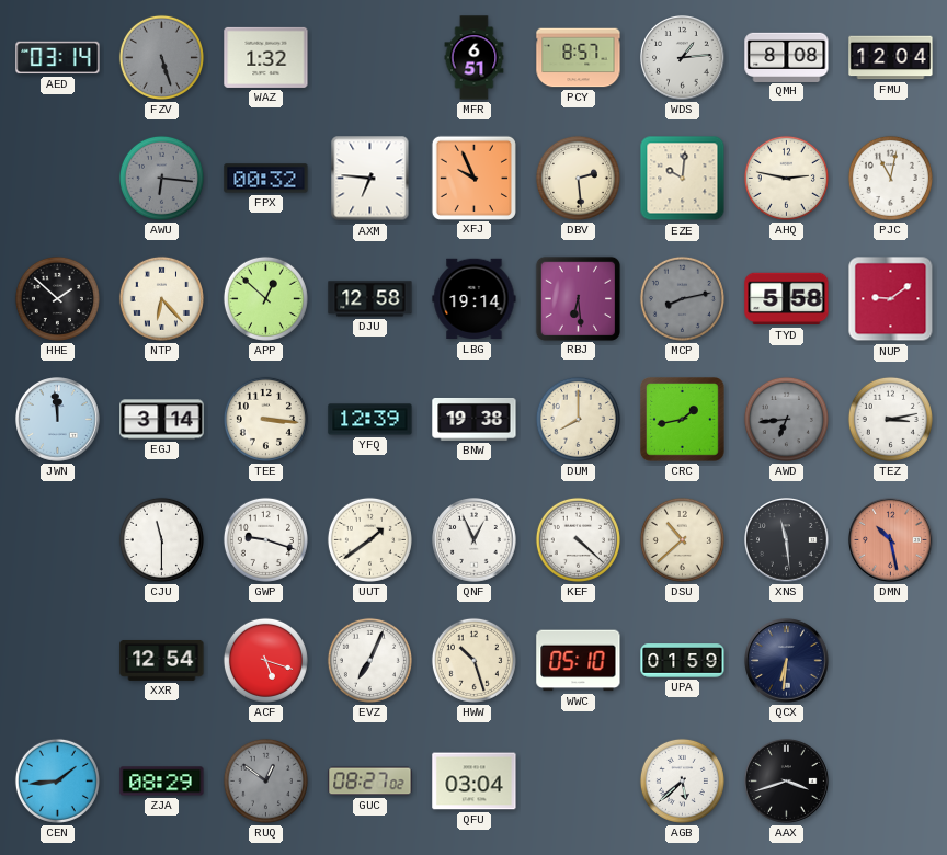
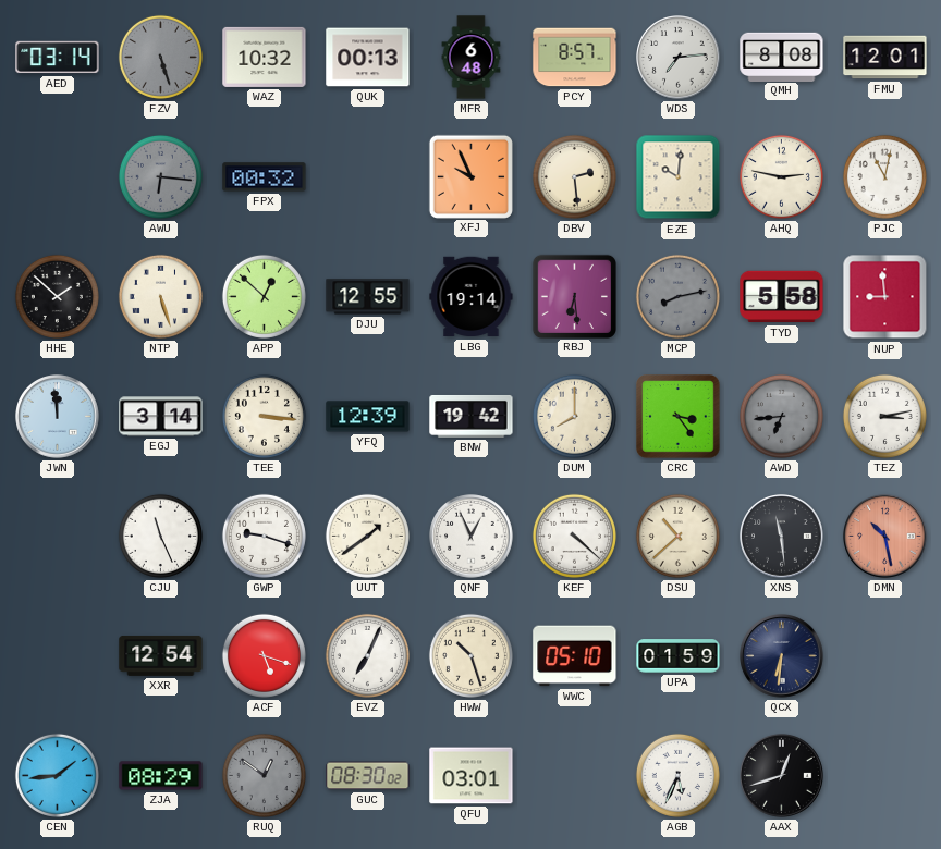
WAZ: 1:32 -> 10:32 (265, 57)
QUK: none -> 00:13 (368, 58)
MFR: 6:51 -> 6:48 (472, 58)
WDS: 1:14 -> 7:14 (679, 58)
FMU: 12:04 -> 12:01 (885, 58)
AXM: 6:46 -> none (370, 179)
NTP: 6:23 -> 5:27 (160, 296)
DJU: 12:58 -> 12:55 (368, 297)
NUP: 9:09 -> 8:59 (885, 297)
BNW: 19:38 -> 19:42 (472, 416)
CRC: 1:43 -> 3:24 (679, 417)
CJU: 11:30 -> 11:26 (160, 536)
GUC: 08:27 -> 08:30 (368, 776)
QFU: 03:04 -> 03:01 (472, 776)
AGB: 5:38 -> 5:34 (677, 775)
AAX: 3:42 -> 12:42 (782, 776)
